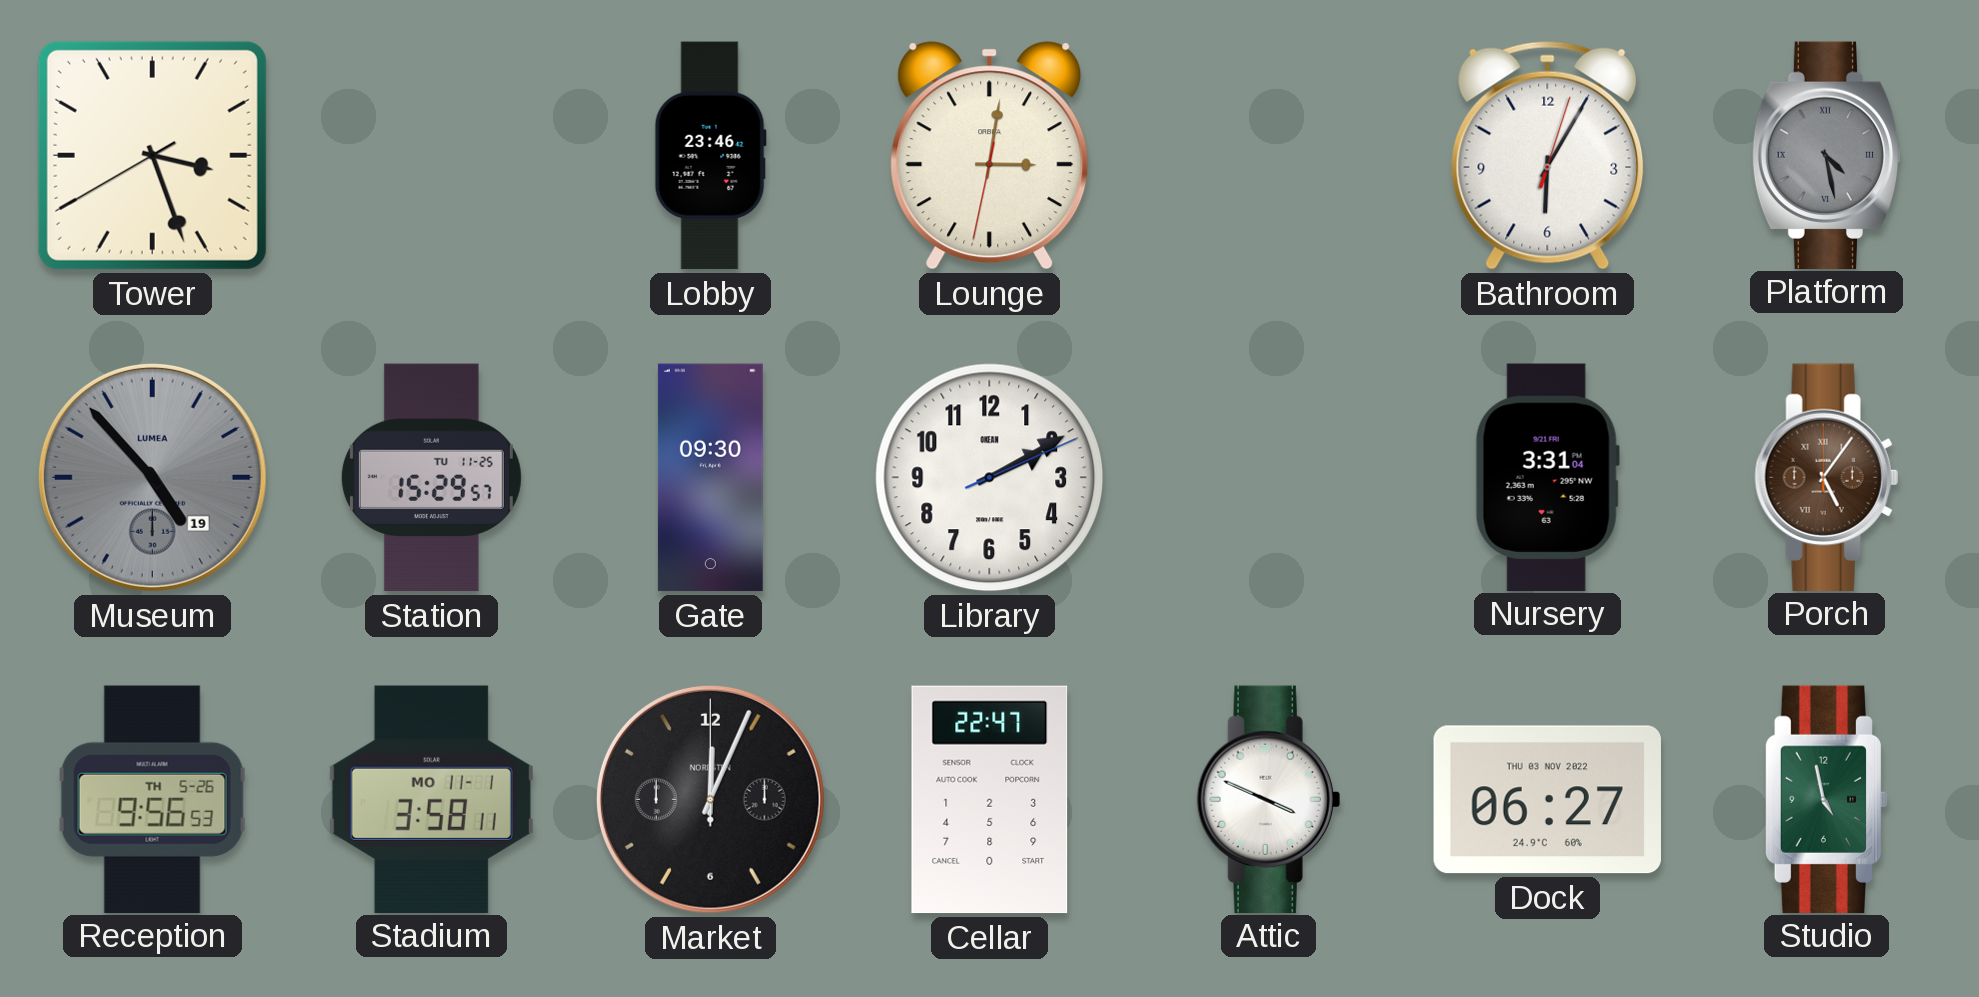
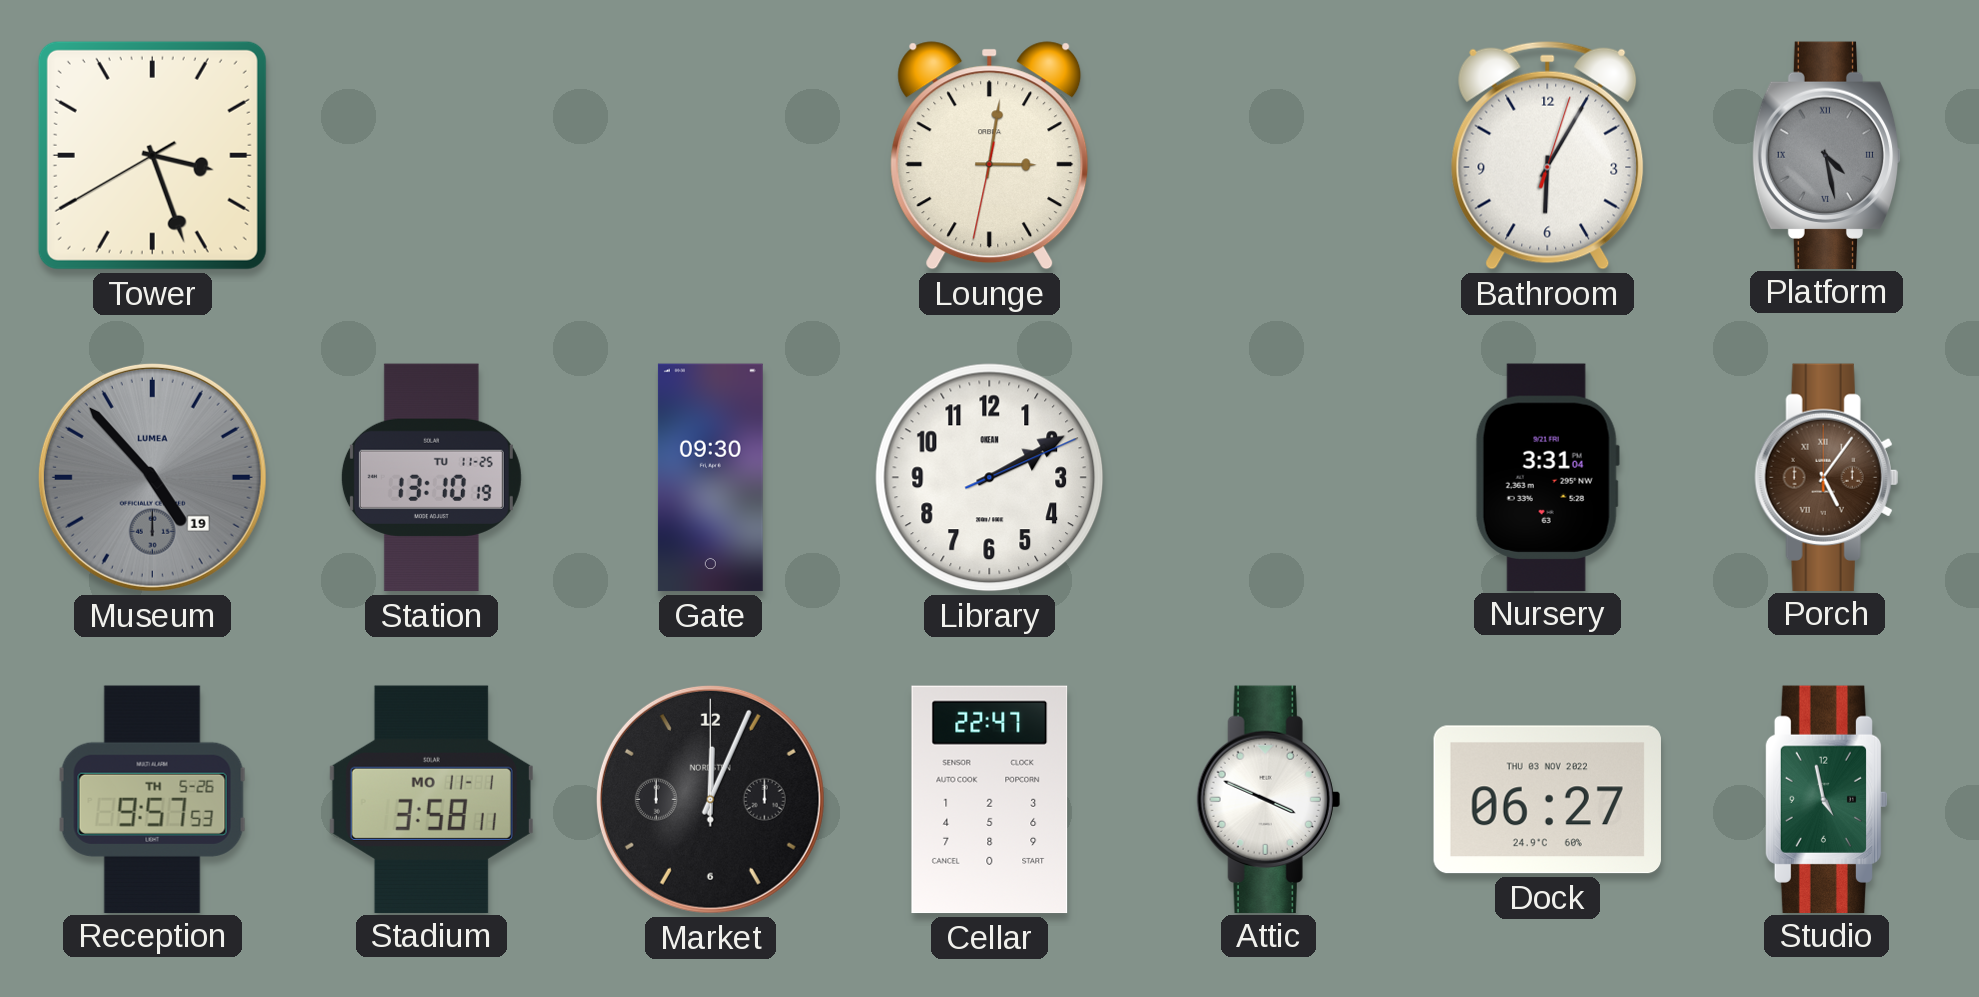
Lobby: 23:46 -> none (710, 156)
Station: 15:29 -> 13:10 (431, 478)
Reception: 9:56 -> 9:57 (152, 799)
